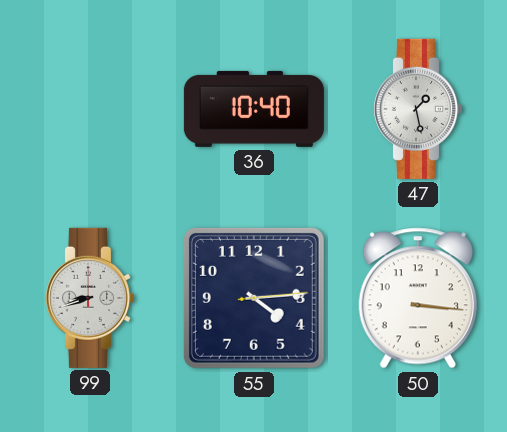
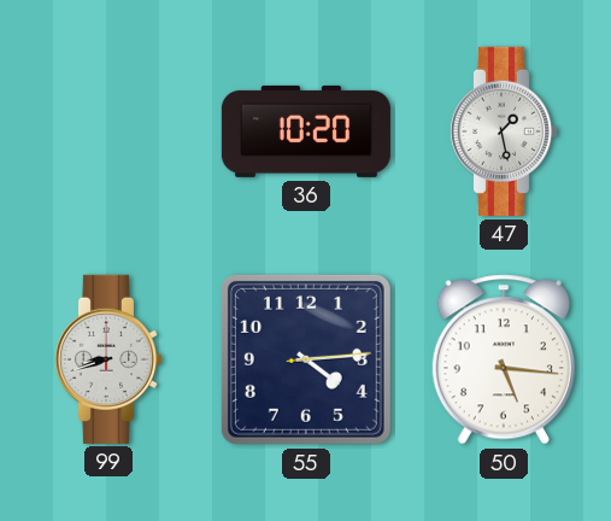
36: 10:40 -> 10:20 (306, 131)
50: 3:16 -> 5:16 (504, 359)
